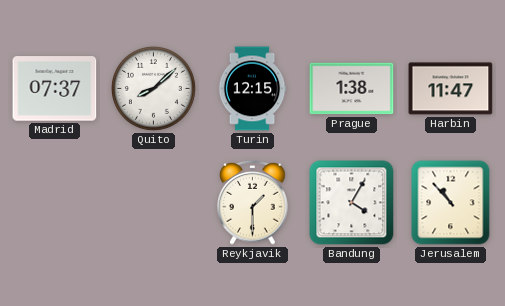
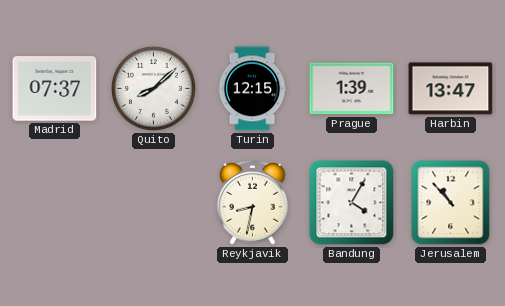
Prague: 1:38 -> 1:39 (352, 89)
Harbin: 11:47 -> 13:47 (451, 89)
Reykjavik: 1:30 -> 8:32 (253, 202)
